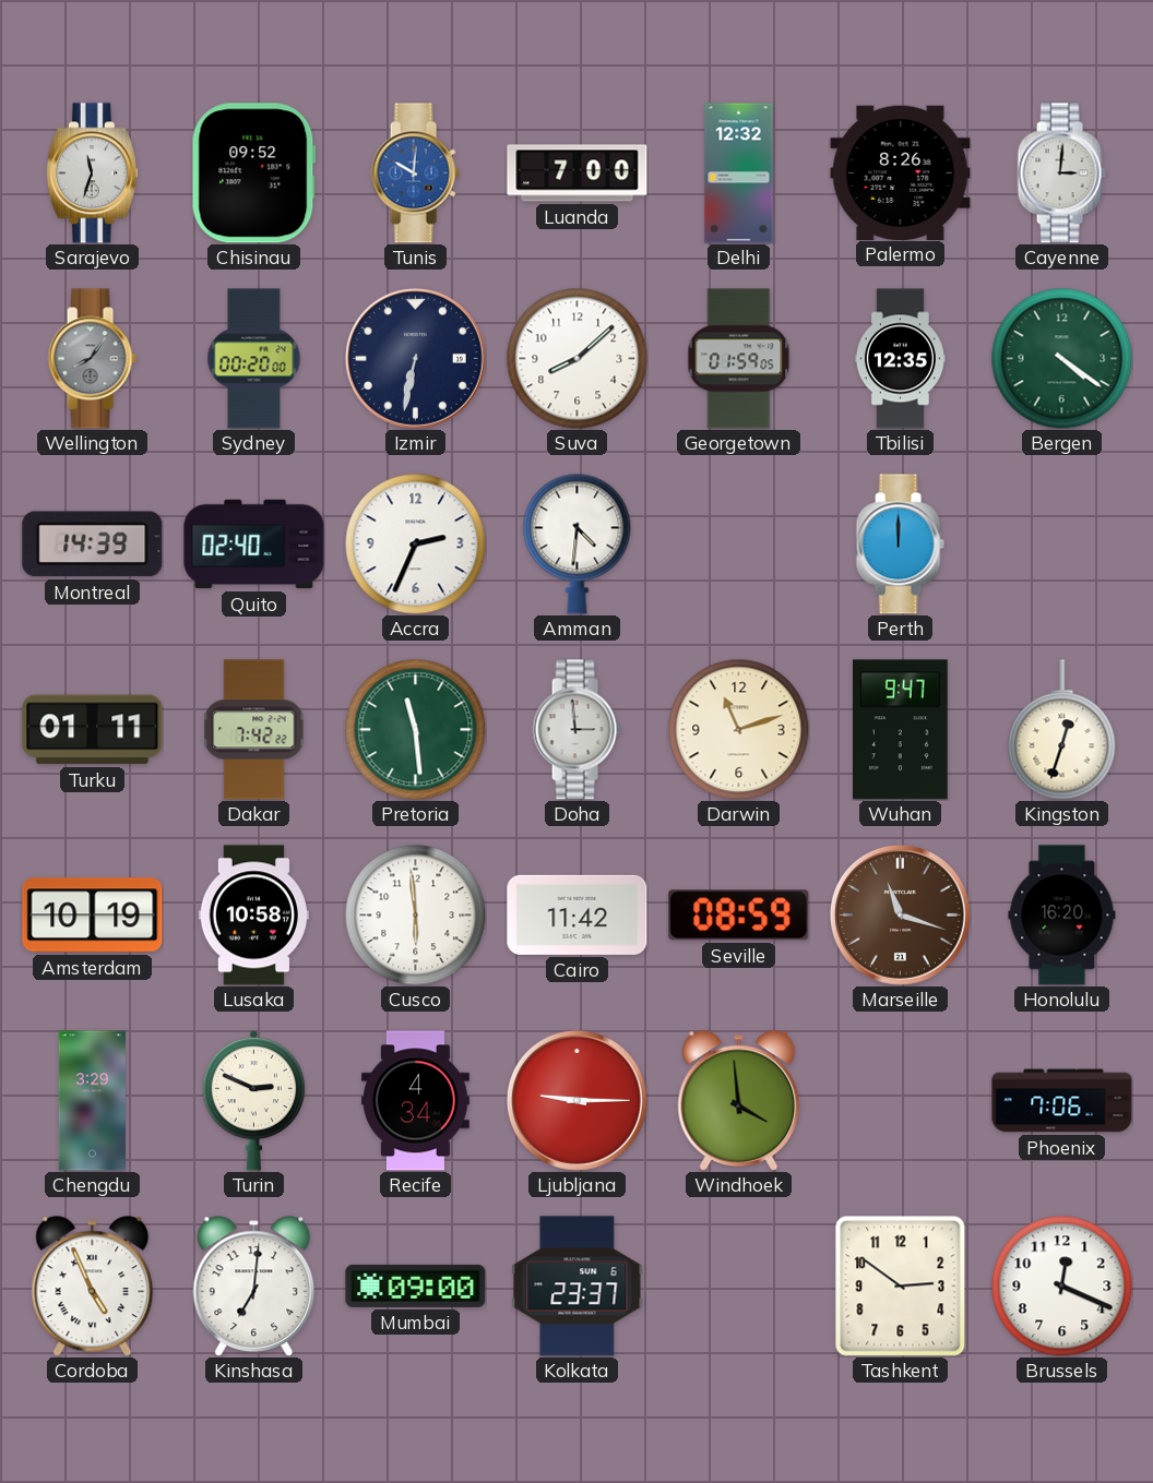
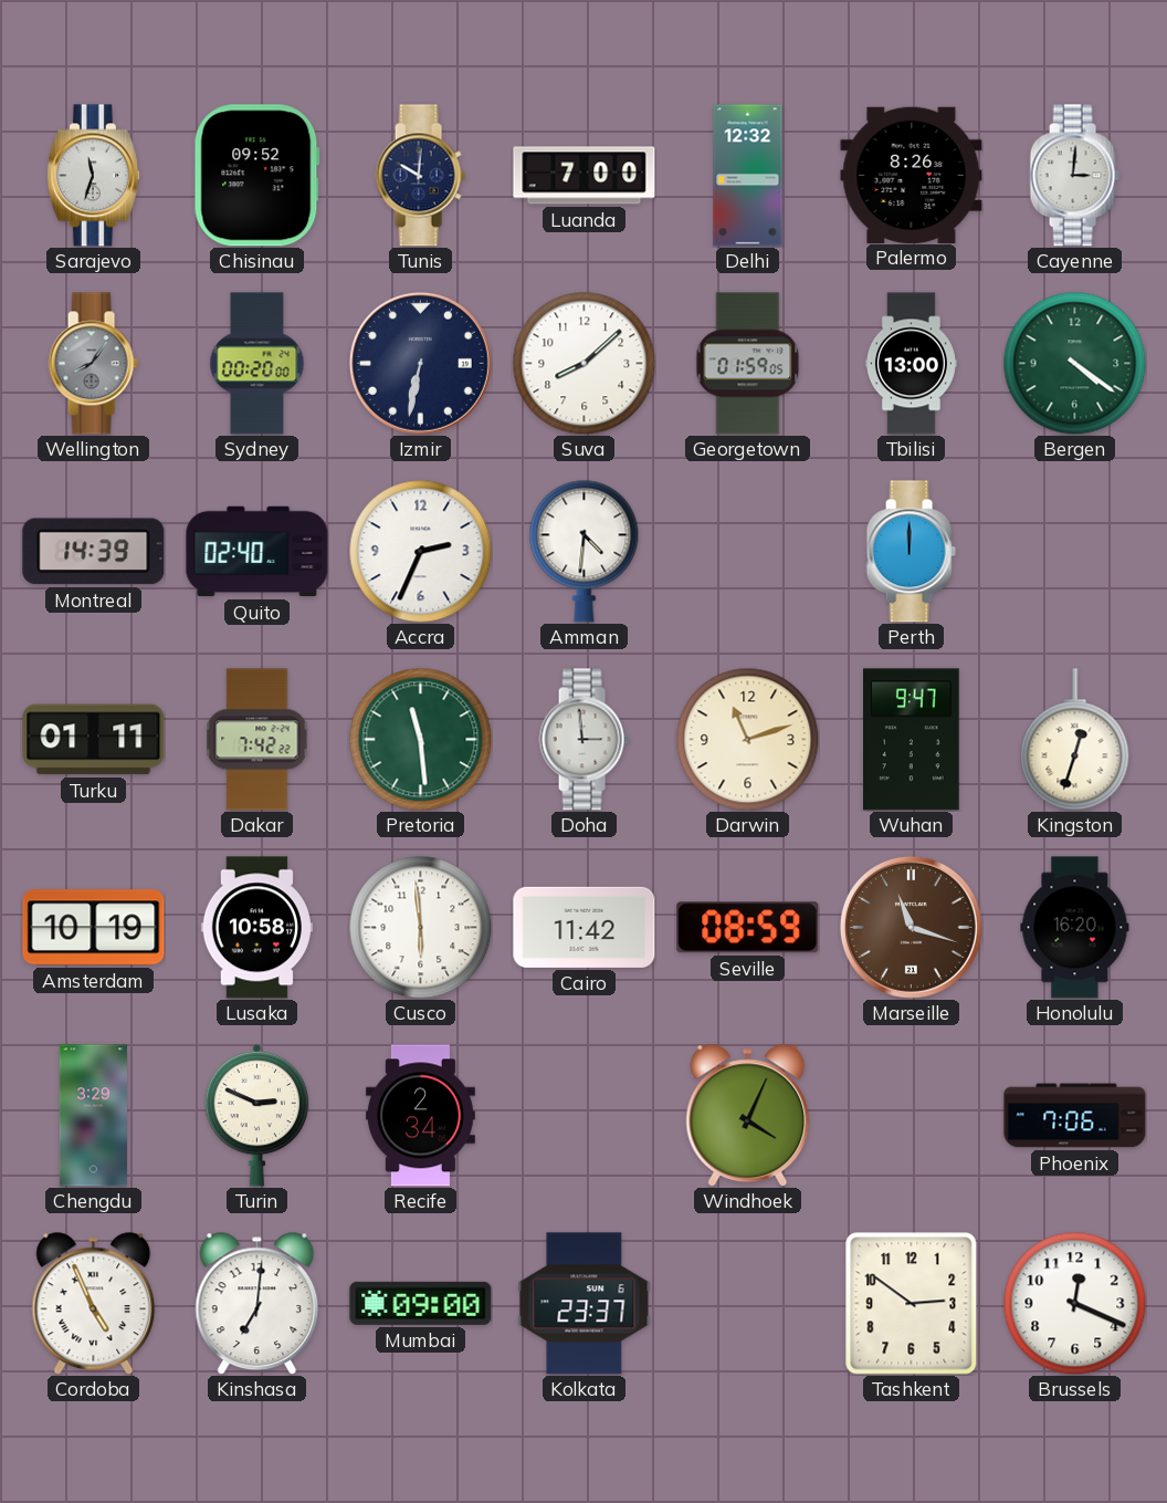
Tunis dial: blue -> navy (420, 176)
Tbilisi: 12:35 -> 13:00 (911, 364)
Recife: 4:34 -> 2:34 (420, 1116)
Ljubljana: 9:15 -> none (576, 1100)
Windhoek: 3:59 -> 4:04 (748, 1115)
